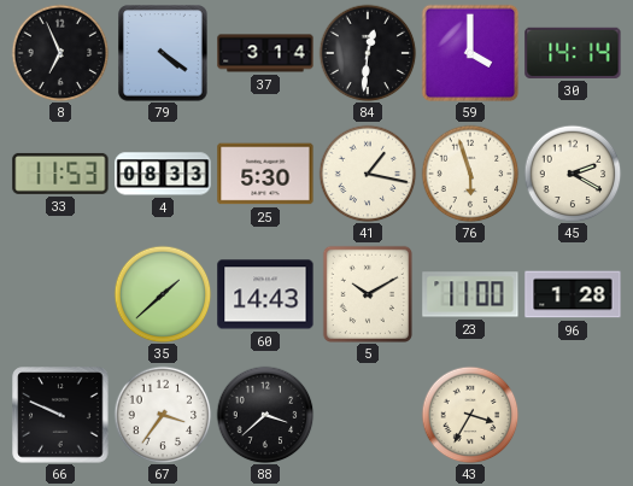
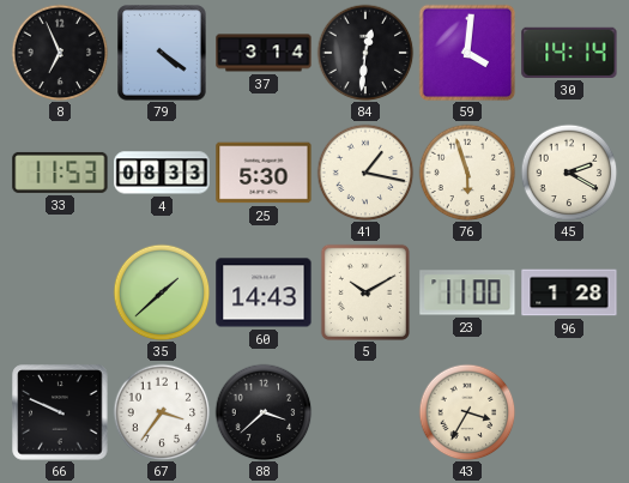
59: 4:00 -> 4:01 (467, 53)
